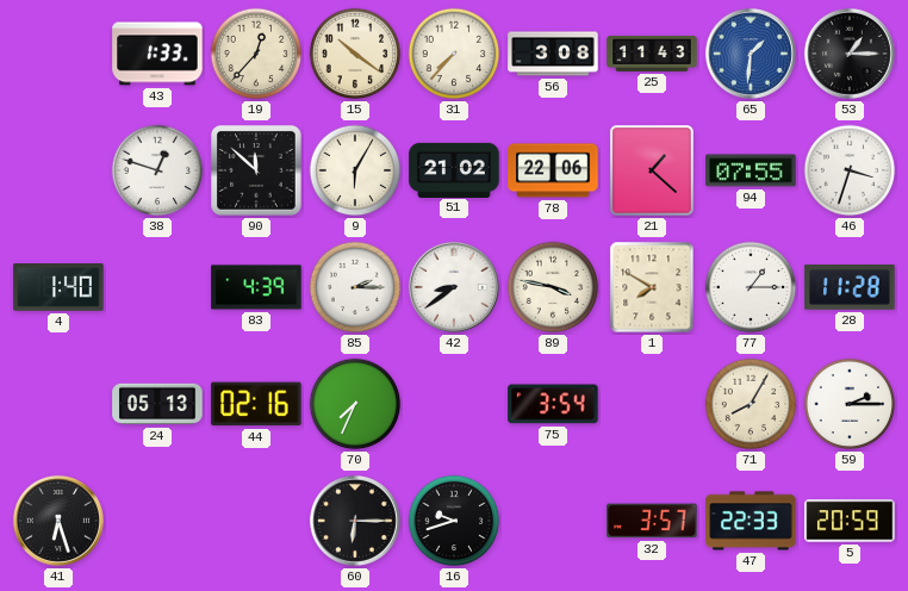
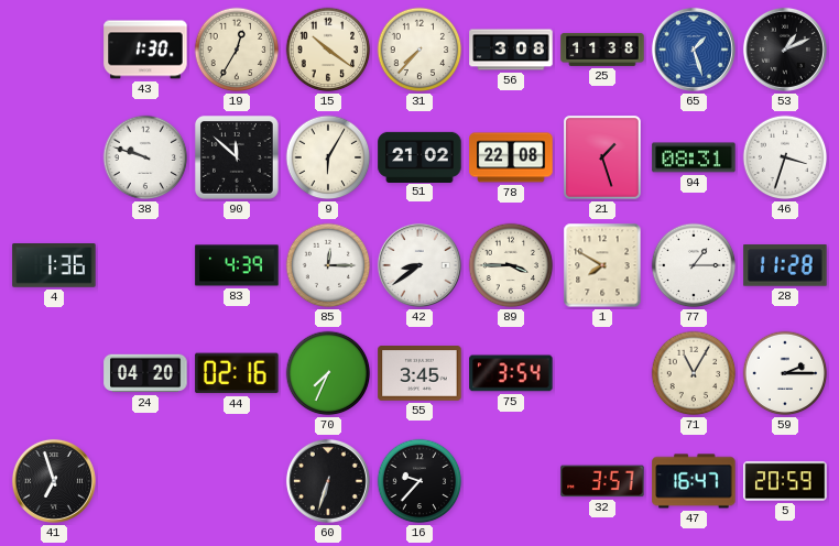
43: 1:33 -> 1:30 (145, 50)
19: 12:37 -> 12:35 (237, 50)
25: 11:43 -> 11:38 (602, 50)
65: 1:31 -> 1:27 (694, 50)
53: 1:15 -> 1:11 (785, 50)
38: 12:48 -> 9:48 (145, 157)
78: 22:06 -> 22:08 (511, 157)
21: 1:22 -> 1:27 (603, 159)
94: 07:55 -> 08:31 (694, 157)
4: 1:40 -> 1:36 (54, 266)
85: 2:15 -> 12:15 (328, 265)
89: 3:47 -> 3:45 (511, 265)
24: 05:13 -> 04:20 (145, 373)
55: none -> 3:45 (419, 374)
71: 8:05 -> 11:05 (694, 373)
41: 6:27 -> 6:57 (54, 481)
60: 6:15 -> 6:33 (328, 481)
16: 9:42 -> 9:37 (419, 481)
47: 22:33 -> 16:47 (694, 481)
